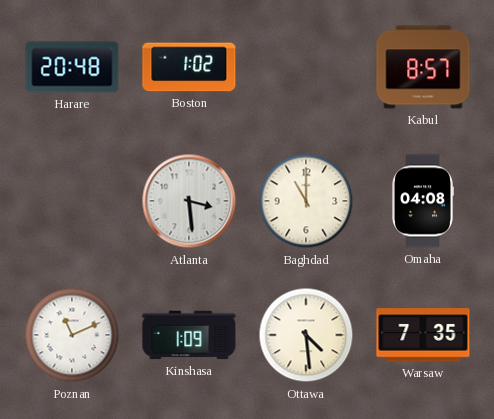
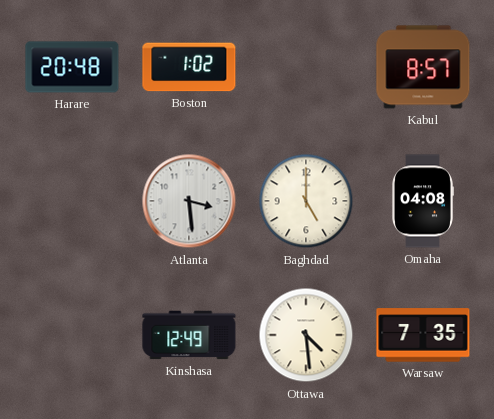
Baghdad: 11:00 -> 5:00 (306, 201)
Poznan: 11:11 -> none (72, 335)
Kinshasa: 1:09 -> 12:49 (189, 335)
